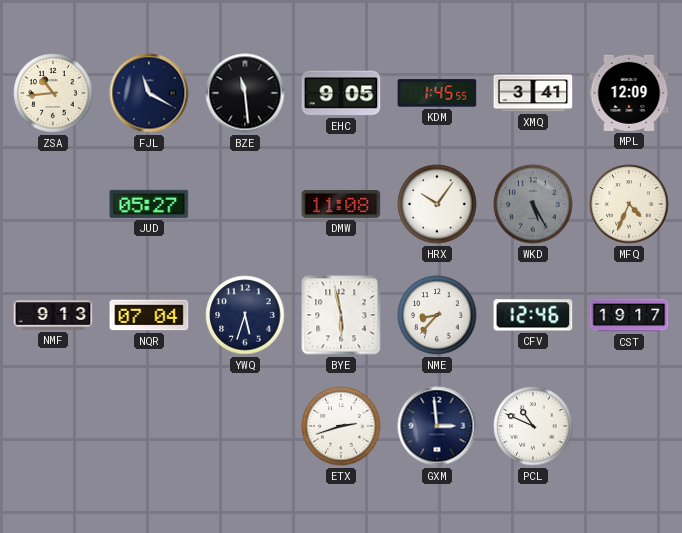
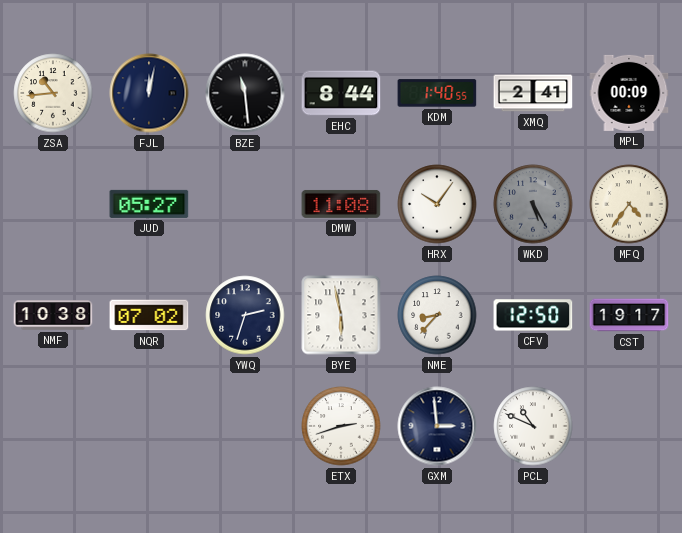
FJL: 11:20 -> 12:02 (149, 93)
EHC: 9:05 -> 8:44 (341, 93)
KDM: 1:45 -> 1:40 (437, 93)
XMQ: 3:41 -> 2:41 (533, 93)
MPL: 12:09 -> 00:09 (629, 93)
MFQ: 4:34 -> 4:36 (629, 204)
NMF: 9:13 -> 10:38 (53, 315)
NQR: 07:04 -> 07:02 (149, 315)
YWQ: 5:33 -> 2:33 (245, 315)
CFV: 12:46 -> 12:50 (533, 315)
